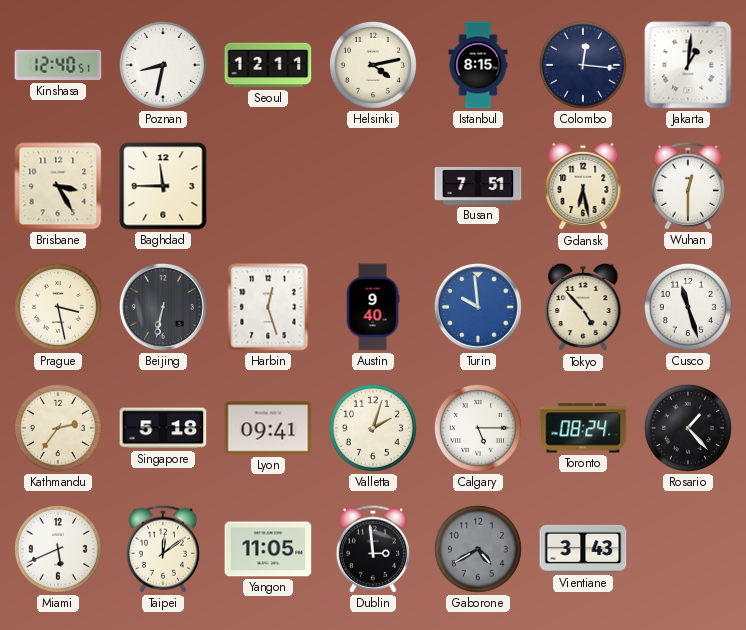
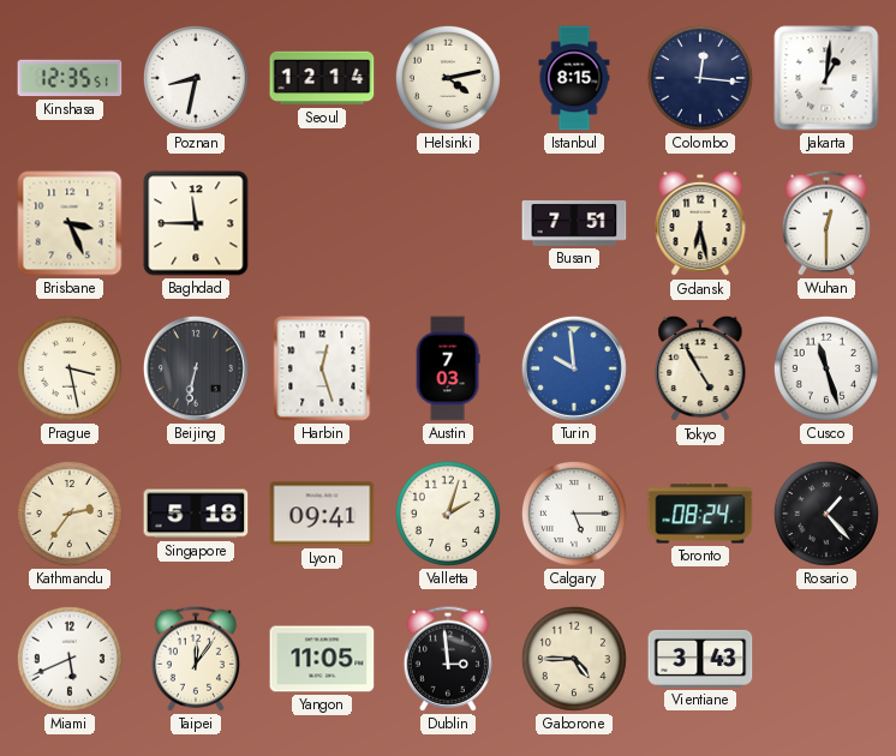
Kinshasa: 12:40 -> 12:35 (70, 78)
Seoul: 12:11 -> 12:14 (322, 78)
Brisbane: 3:25 -> 3:26 (70, 223)
Austin: 9:40 -> 7:03 (448, 368)
Tokyo: 4:53 -> 4:55 (700, 368)
Taipei: 12:09 -> 12:06 (196, 659)
Gaborone: 4:40 -> 4:45 (574, 659)
Gaborone dial: grey -> cream (574, 659)
